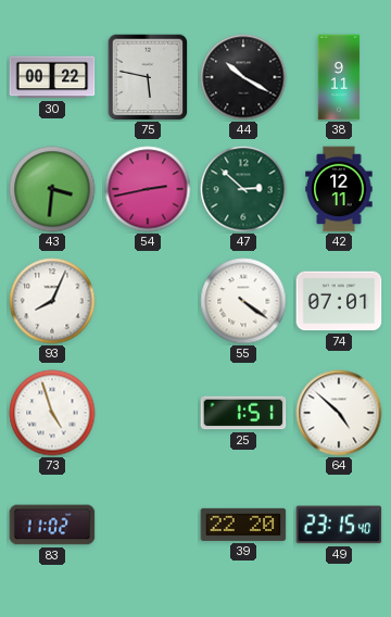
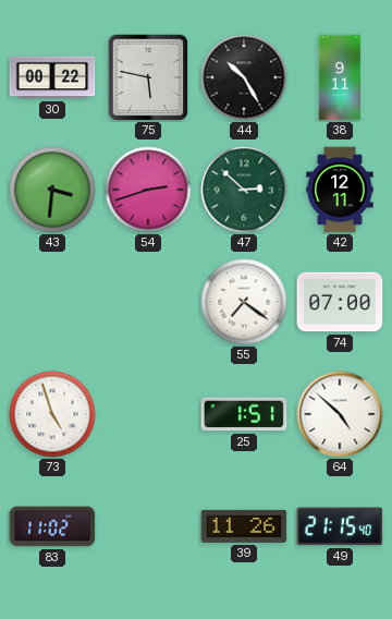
44: 10:20 -> 10:25 (244, 77)
54: 2:43 -> 2:42 (148, 190)
93: 8:04 -> none (52, 301)
55: 4:21 -> 7:21 (244, 302)
74: 07:01 -> 07:00 (340, 302)
39: 22:20 -> 11:26 (244, 526)
49: 23:15 -> 21:15 (340, 526)
